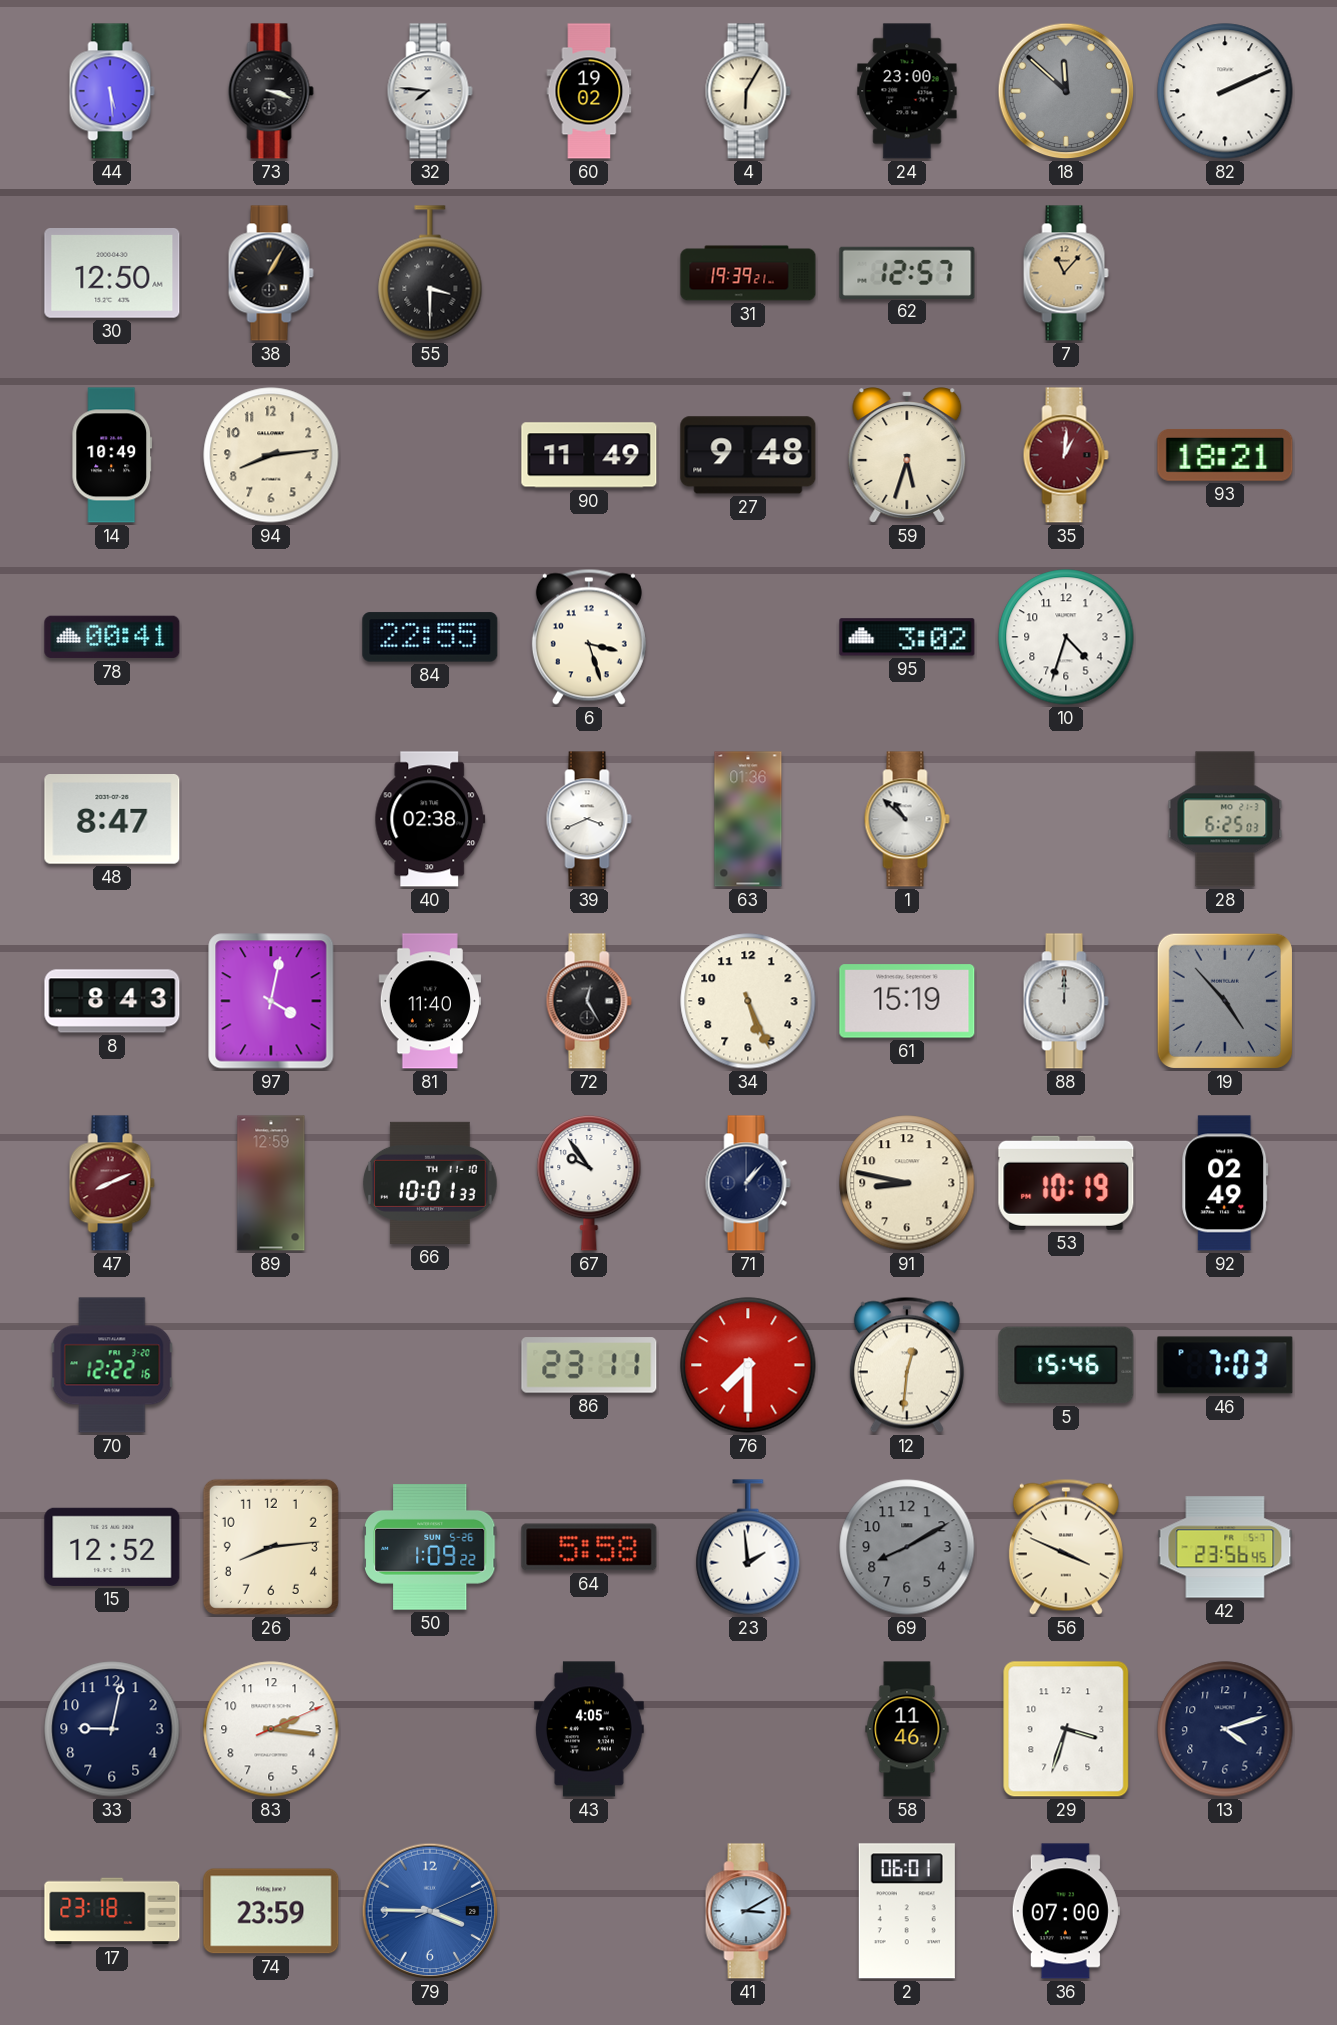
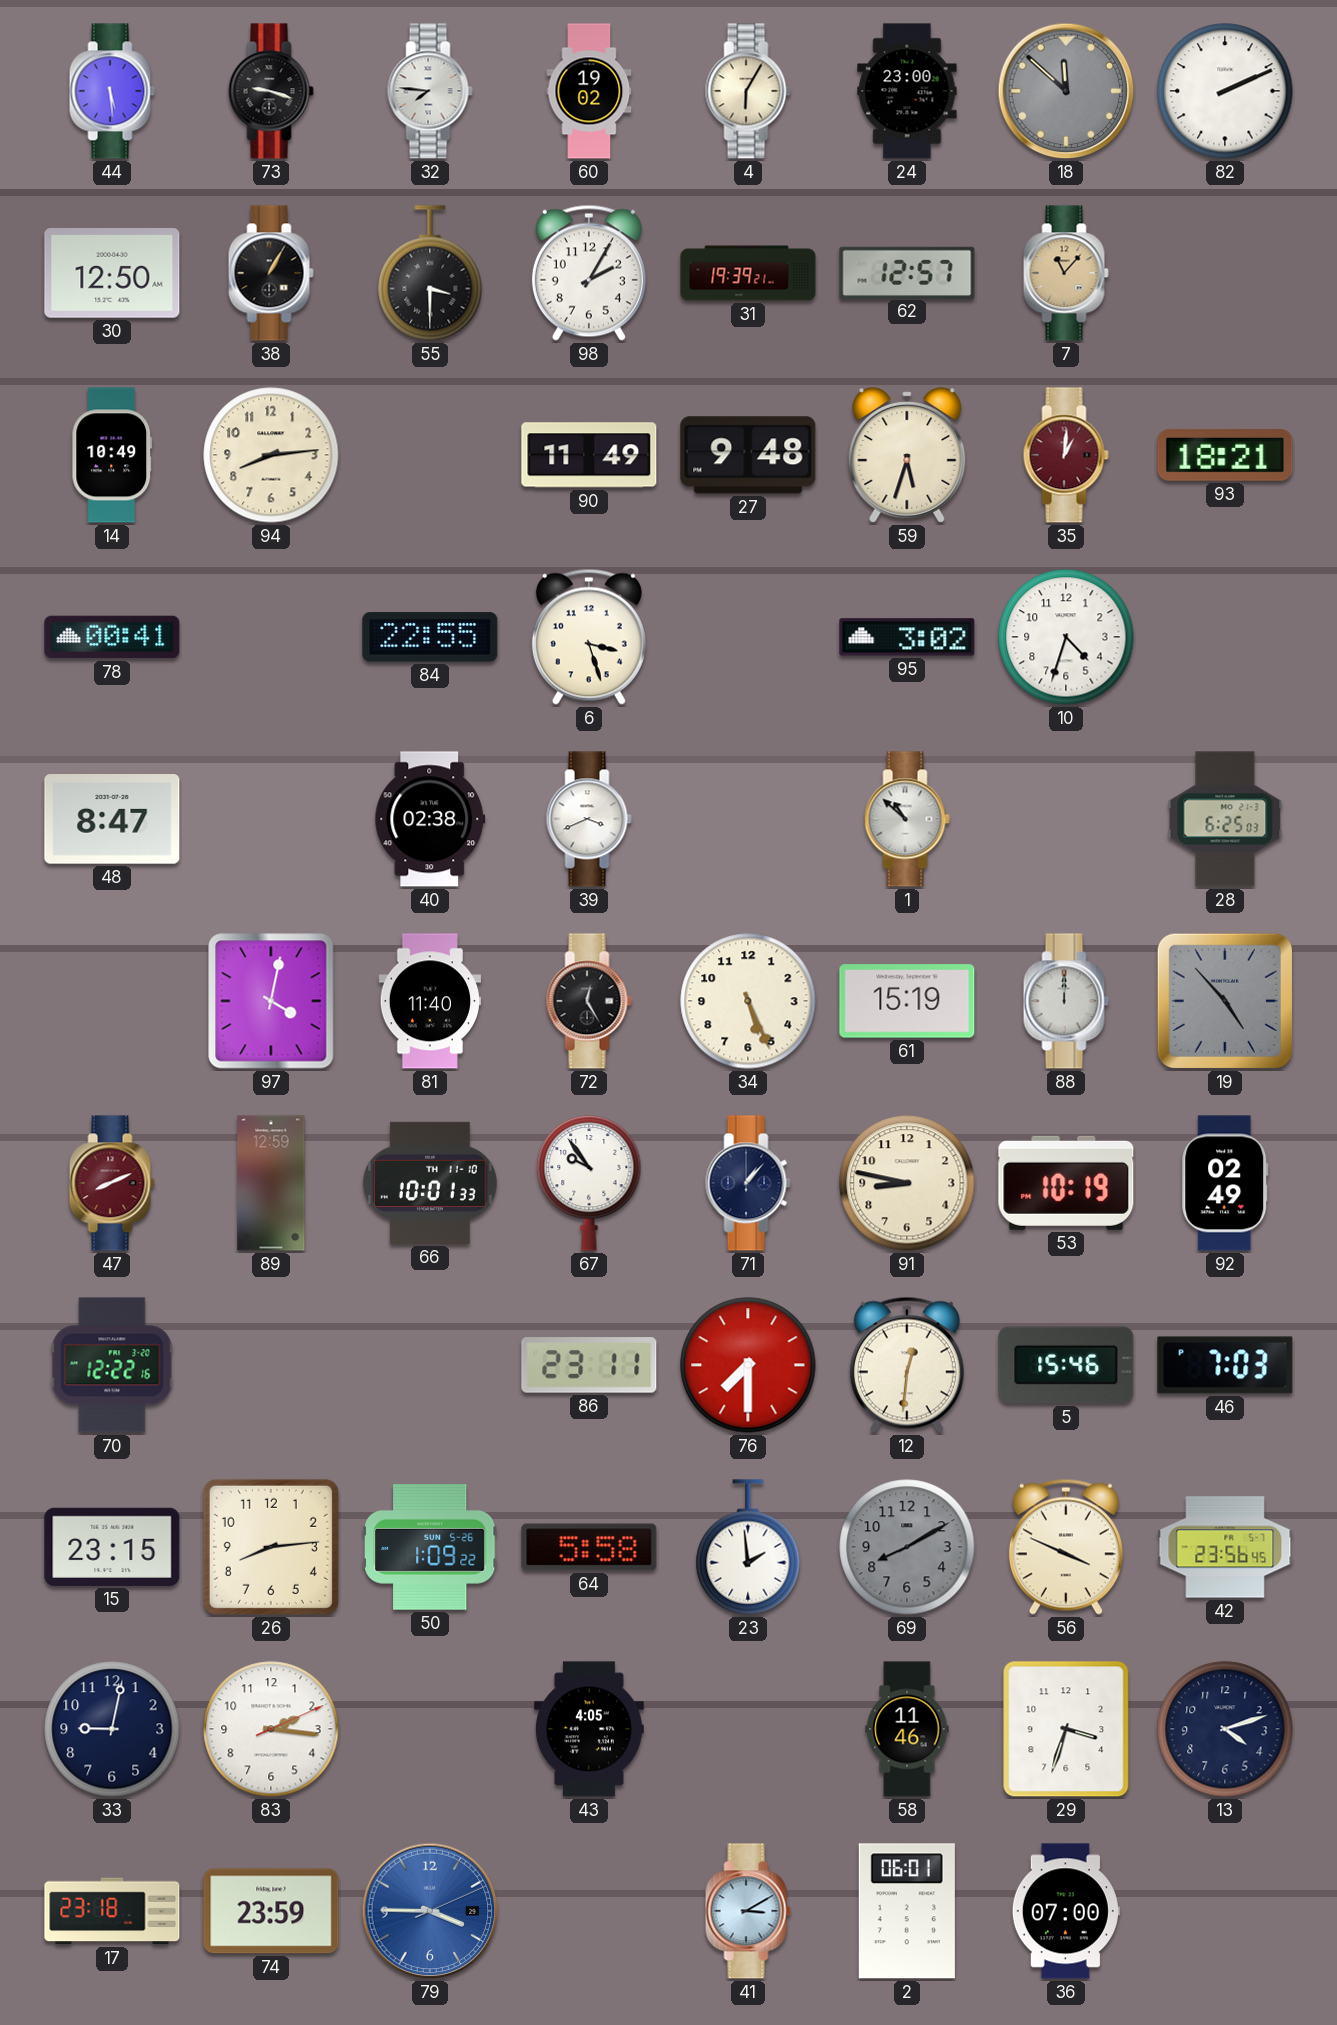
73: 3:18 -> 9:18 (271, 91)
98: none -> 2:05 (589, 273)
63: 01:36 -> none (748, 819)
8: 8:43 -> none (112, 1001)
15: 12:52 -> 23:15 (112, 1547)
